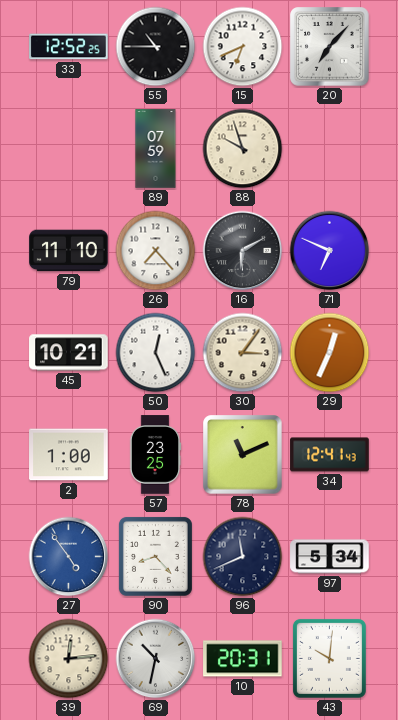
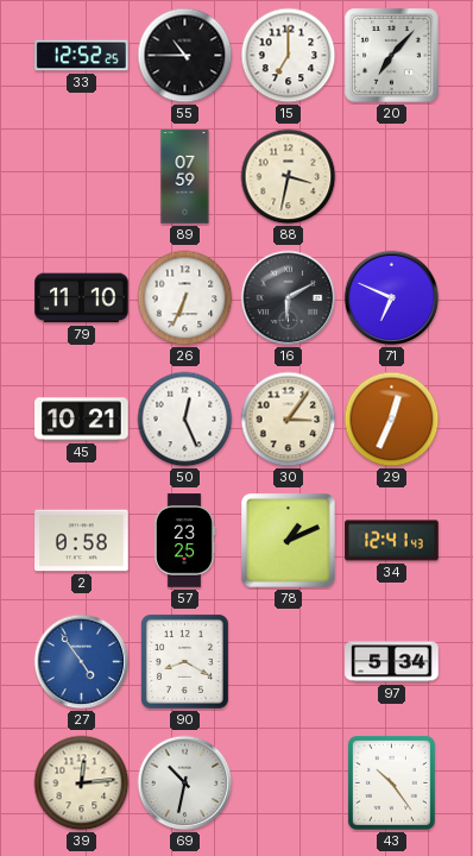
15: 6:41 -> 7:00 (289, 56)
88: 9:57 -> 3:32 (289, 177)
26: 7:23 -> 6:34 (185, 298)
2: 1:00 -> 0:58 (82, 541)
78: 11:11 -> 1:11 (289, 541)
90: 8:23 -> 8:20 (184, 661)
96: 11:41 -> none (243, 557)
10: 20:31 -> none (243, 659)
43: 10:01 -> 10:24 (391, 782)
